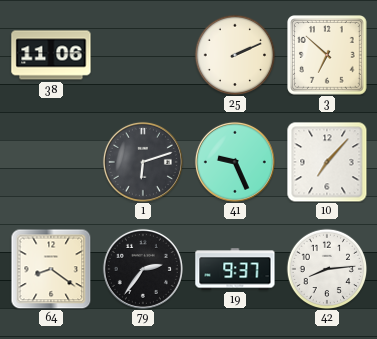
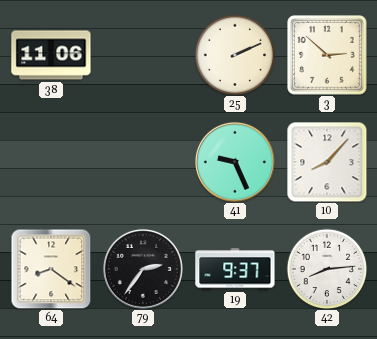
3: 6:52 -> 2:52 (328, 56)
1: 6:12 -> none (143, 162)
10: 7:07 -> 8:07 (327, 162)
